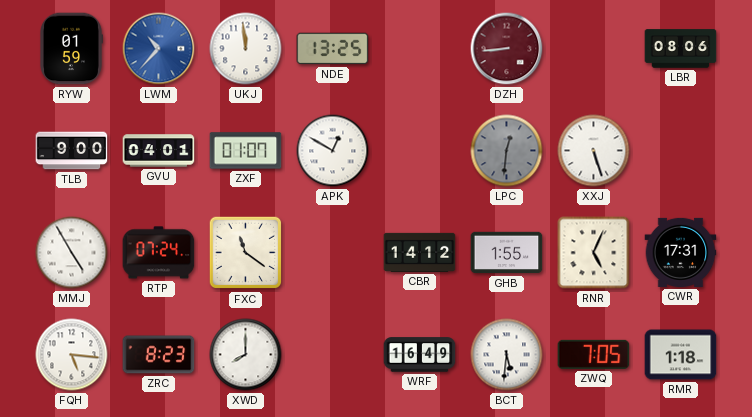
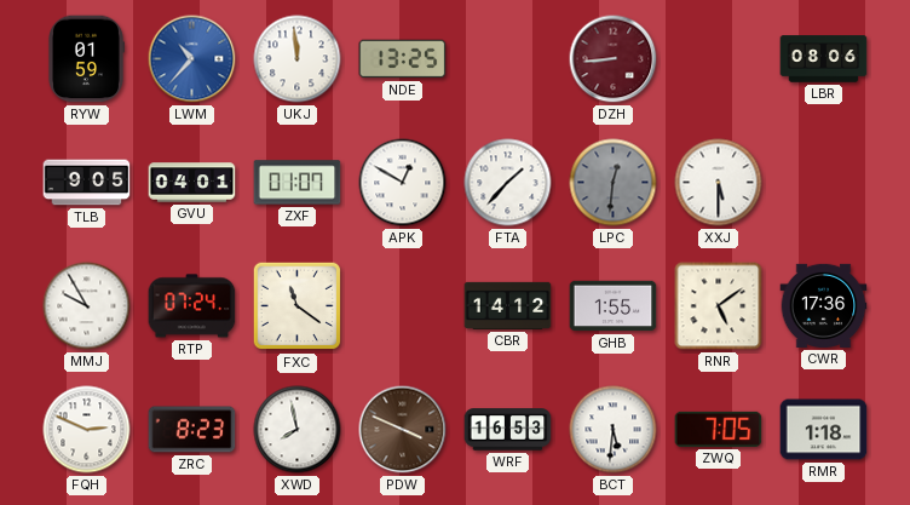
TLB: 9:00 -> 9:05 (87, 183)
FTA: none -> 1:37 (508, 183)
XXJ: 5:27 -> 5:30 (719, 183)
MMJ: 4:55 -> 9:55 (87, 306)
RNR: 5:04 -> 5:09 (719, 306)
CWR: 17:31 -> 17:36 (824, 305)
FQH: 5:16 -> 2:49 (87, 430)
XWD: 8:00 -> 7:58 (298, 430)
PDW: none -> 3:49 (403, 430)
WRF: 16:49 -> 16:53 (508, 430)
